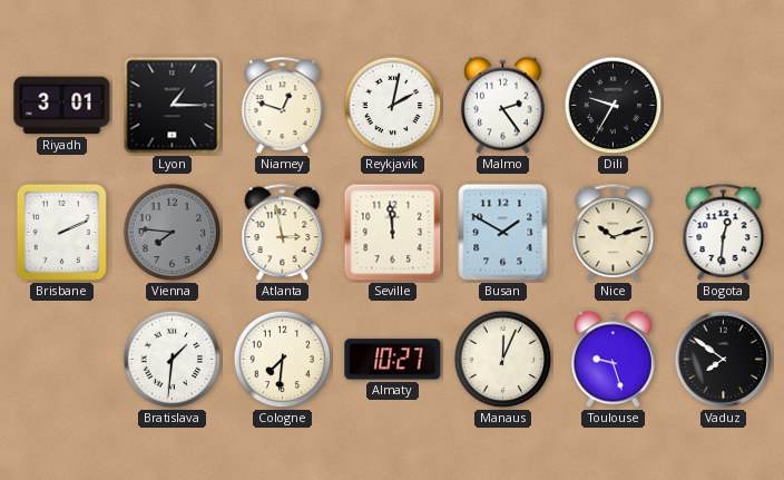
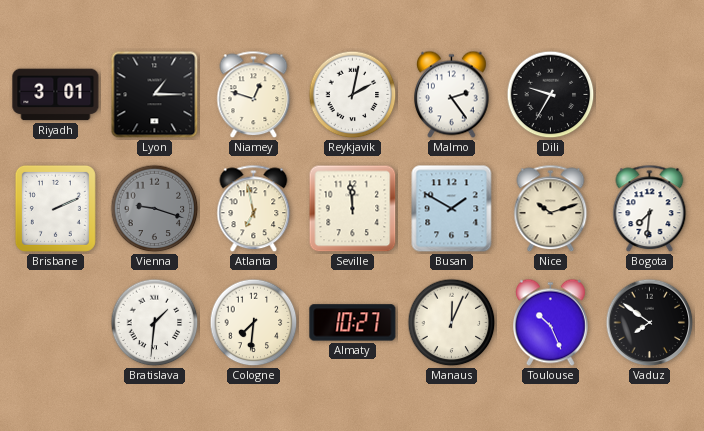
Vienna: 7:46 -> 9:18 (155, 209)
Atlanta: 2:58 -> 6:58 (254, 209)
Bogota: 12:31 -> 7:31 (650, 209)
Toulouse: 9:27 -> 10:26 (551, 323)
